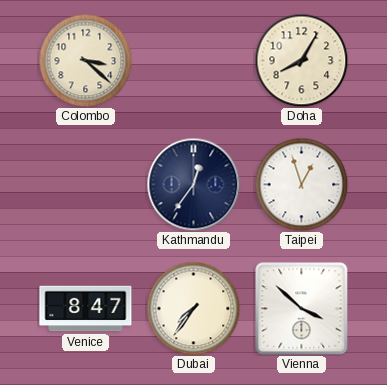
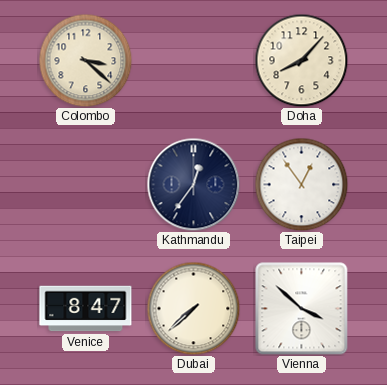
Doha: 8:05 -> 8:07 (301, 60)
Taipei: 12:57 -> 12:54 (301, 184)
Dubai: 7:36 -> 7:38 (193, 308)
